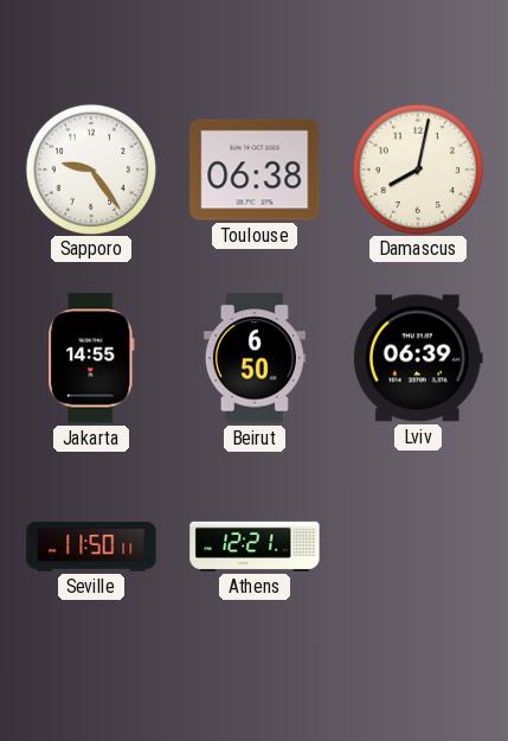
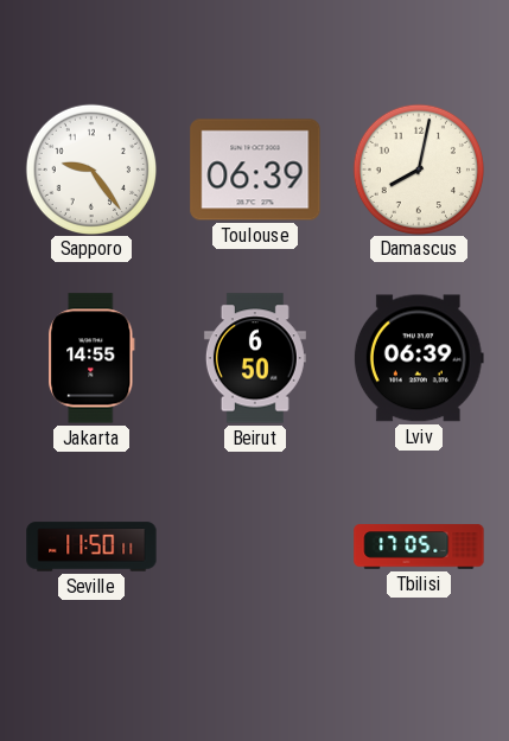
Toulouse: 06:38 -> 06:39 (255, 170)
Athens: 12:21 -> none (255, 547)
Tbilisi: none -> 17:05 (419, 547)
